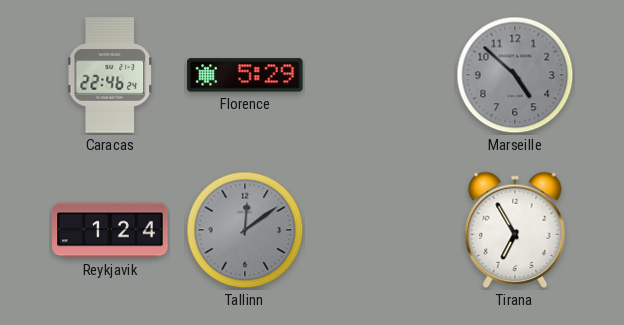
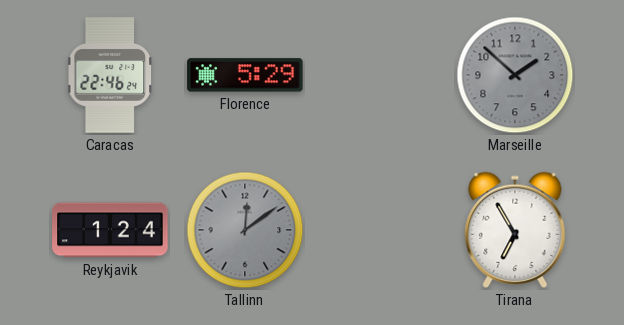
Marseille: 4:52 -> 1:52 (515, 75)
